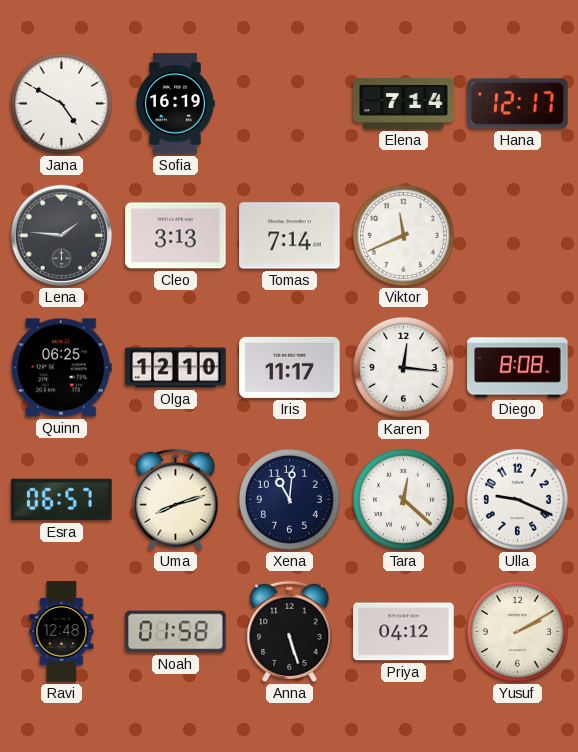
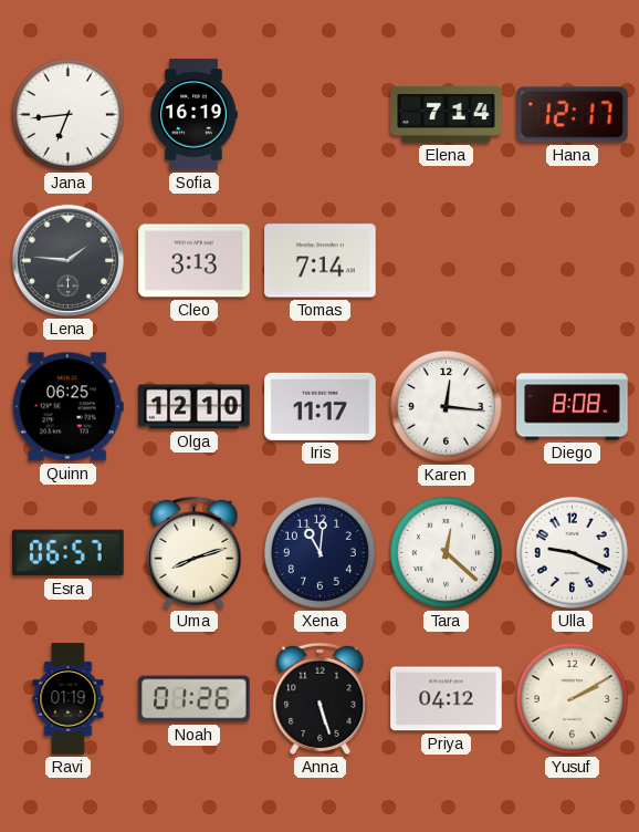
Jana: 4:50 -> 6:44 (67, 114)
Viktor: 11:41 -> none (403, 235)
Ravi: 12:48 -> 01:19 (69, 699)
Noah: 01:58 -> 01:26 (195, 699)
